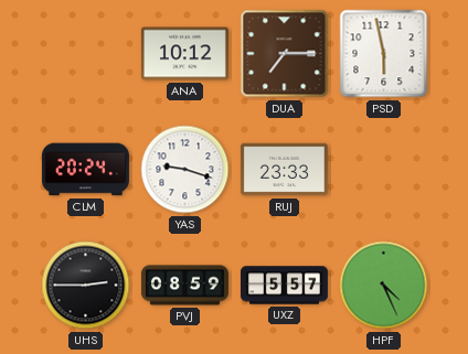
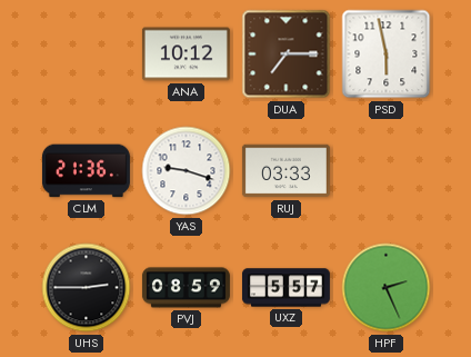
CLM: 20:24 -> 21:36 (86, 171)
RUJ: 23:33 -> 03:33 (285, 171)
HPF: 4:26 -> 2:26 (387, 288)
